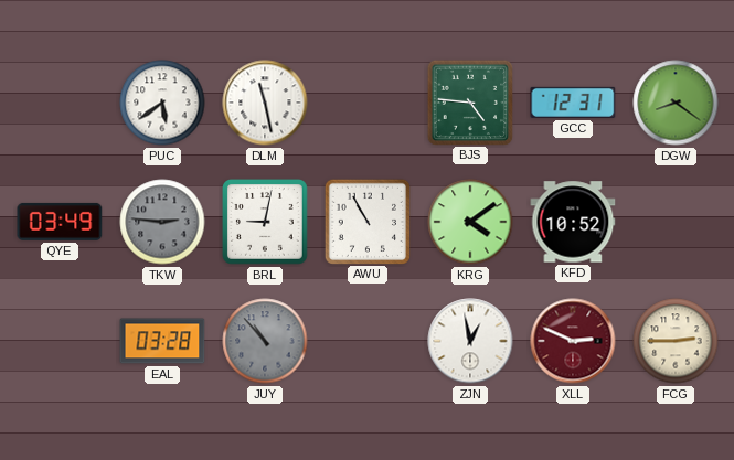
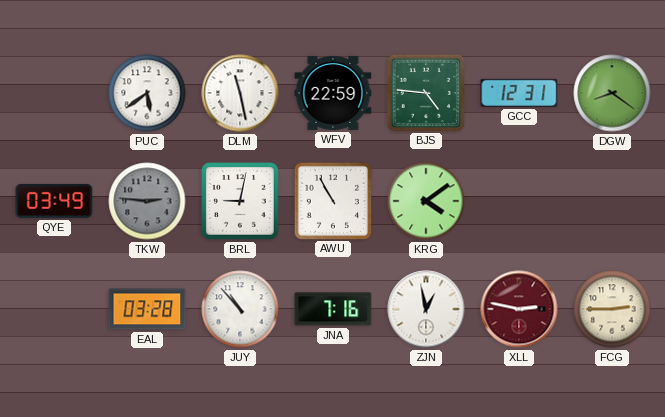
WFV: none -> 22:59 (333, 93)
KFD: 10:52 -> none (573, 222)
JUY dial: grey -> white (240, 309)
JNA: none -> 7:16 (333, 309)
XLL: 2:49 -> 2:47 (519, 309)
